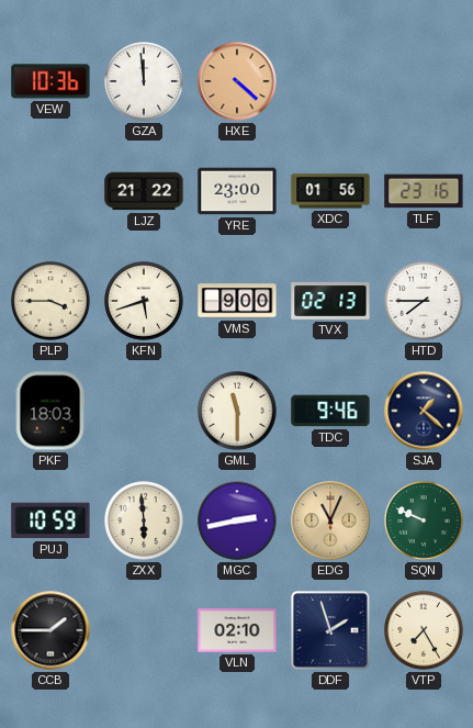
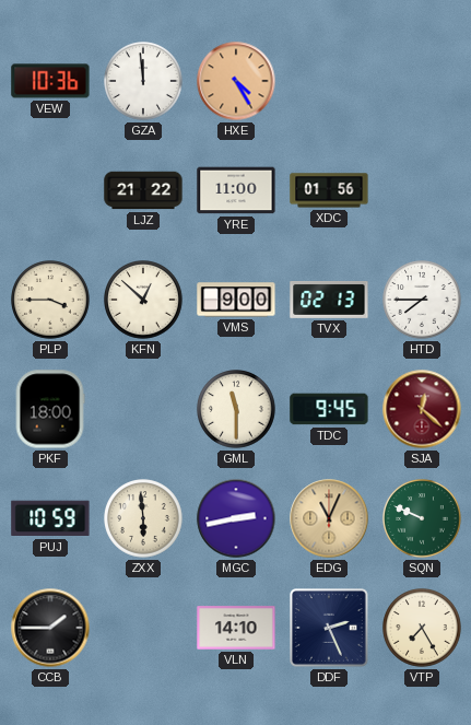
HXE: 4:22 -> 4:25 (236, 81)
YRE: 23:00 -> 11:00 (236, 190)
TLF: 23:16 -> none (424, 191)
KFN: 5:42 -> 12:52 (143, 300)
PKF: 18:03 -> 18:00 (50, 409)
TDC: 9:46 -> 9:45 (329, 409)
SJA: 1:22 -> 12:22 (422, 409)
SJA dial: navy -> burgundy (422, 409)
VLN: 02:10 -> 14:10 (236, 628)
DDF: 1:57 -> 2:26 (329, 628)
